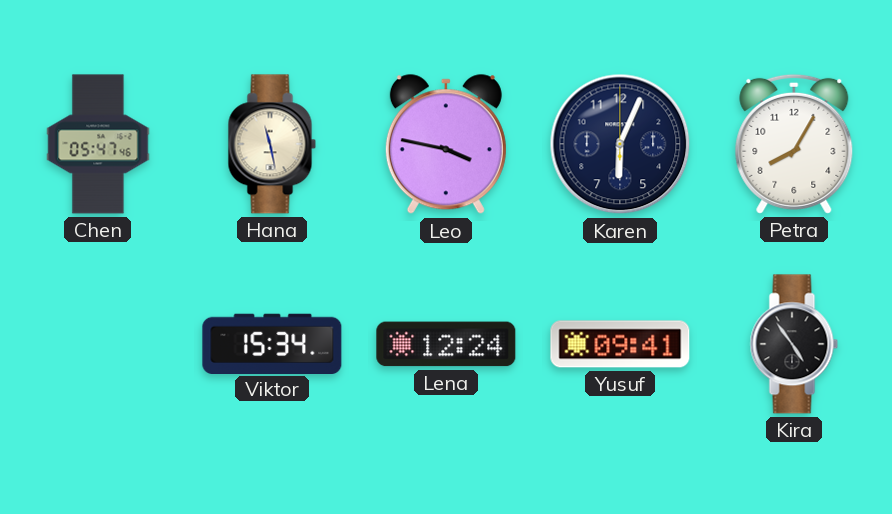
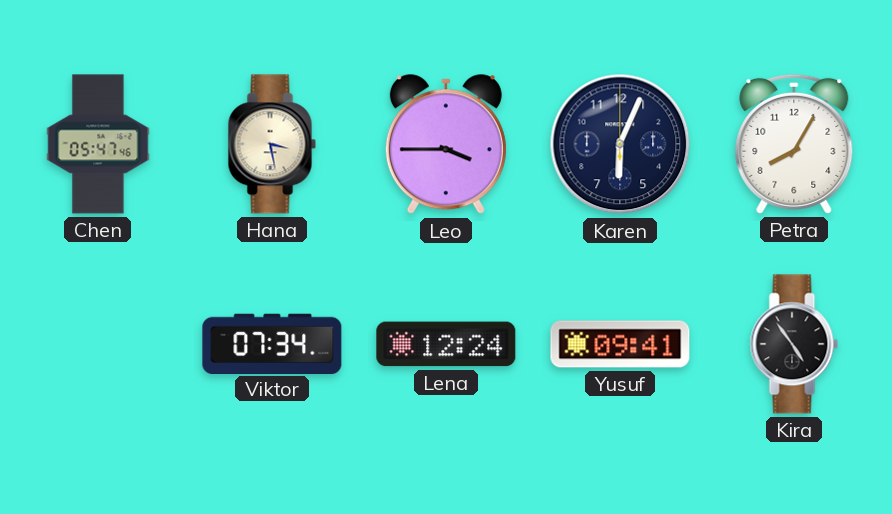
Hana: 11:28 -> 3:28 (272, 144)
Leo: 3:47 -> 3:45 (446, 145)
Viktor: 15:34 -> 07:34 (272, 343)
